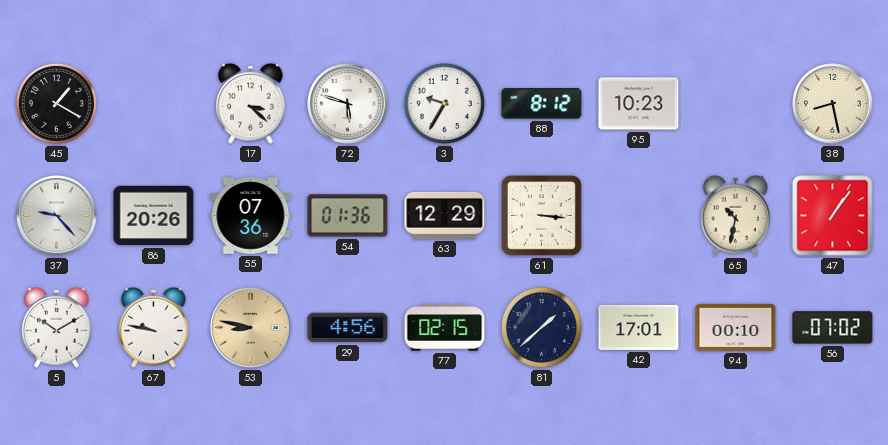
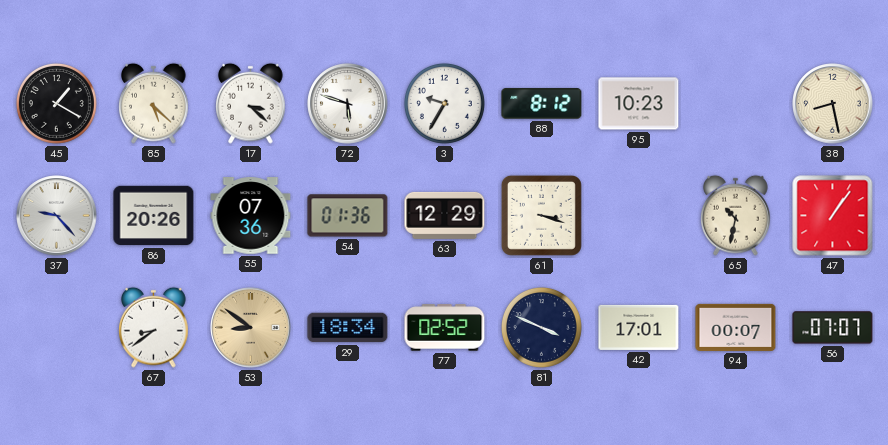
85: none -> 5:22 (154, 103)
61: 3:16 -> 3:18 (541, 215)
5: 10:10 -> none (57, 327)
67: 9:47 -> 8:39 (154, 327)
53: 8:47 -> 8:51 (251, 328)
29: 4:56 -> 18:34 (348, 328)
77: 02:15 -> 02:52 (445, 328)
81: 1:38 -> 3:49 (541, 327)
94: 00:10 -> 00:07 (736, 327)
56: 07:02 -> 07:07 (833, 328)
